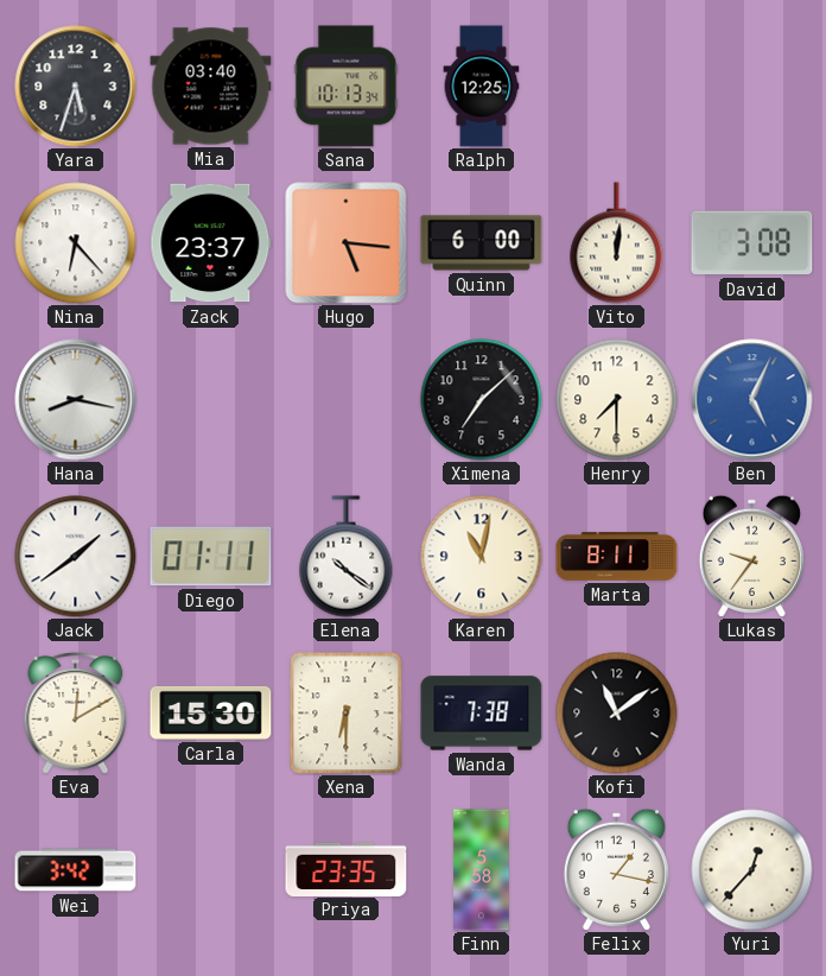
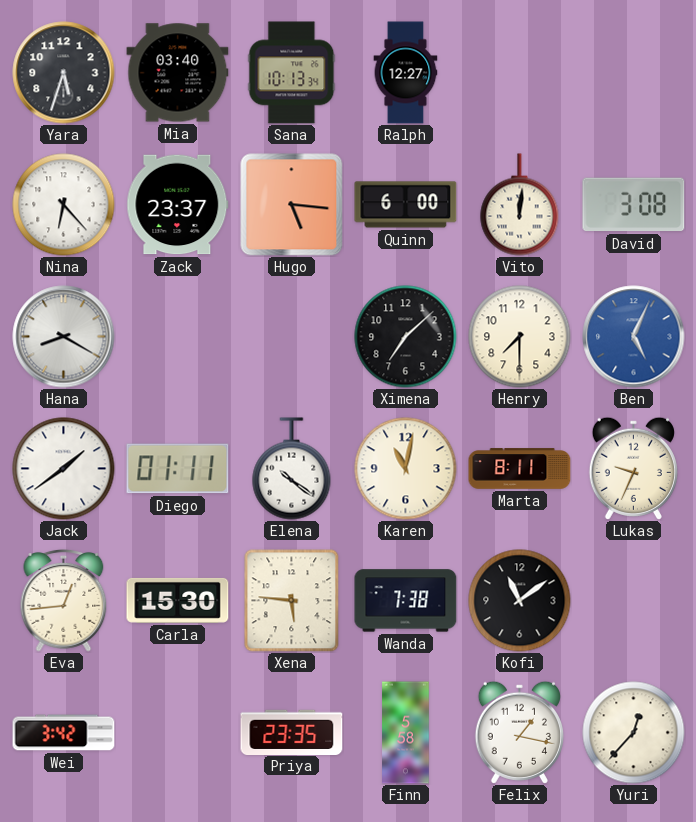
Ralph: 12:25 -> 12:27 (406, 73)
Hana: 8:17 -> 8:20 (64, 337)
Lukas: 9:36 -> 9:34 (633, 468)
Eva: 12:10 -> 12:44 (64, 600)
Xena: 6:30 -> 5:46 (292, 601)
